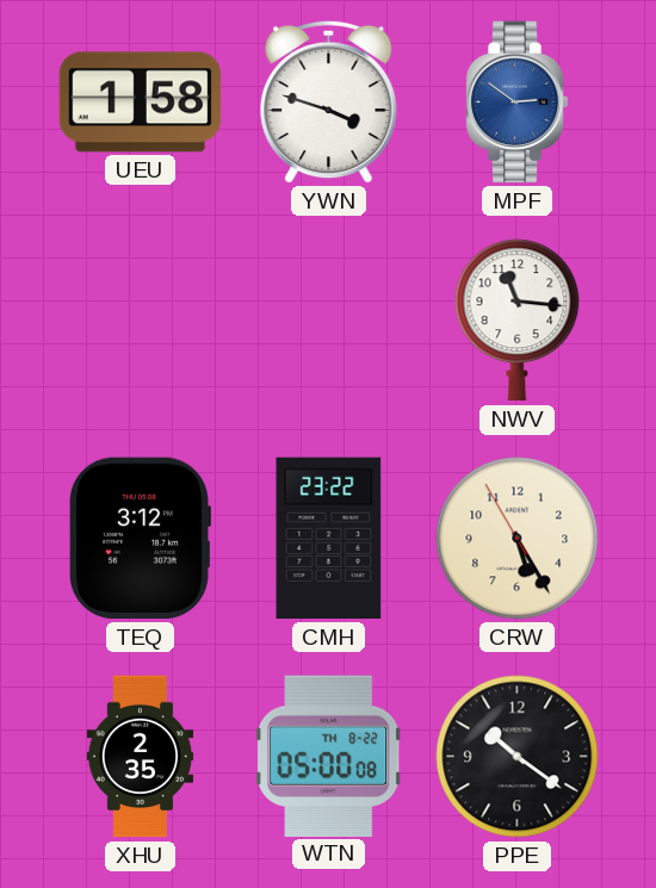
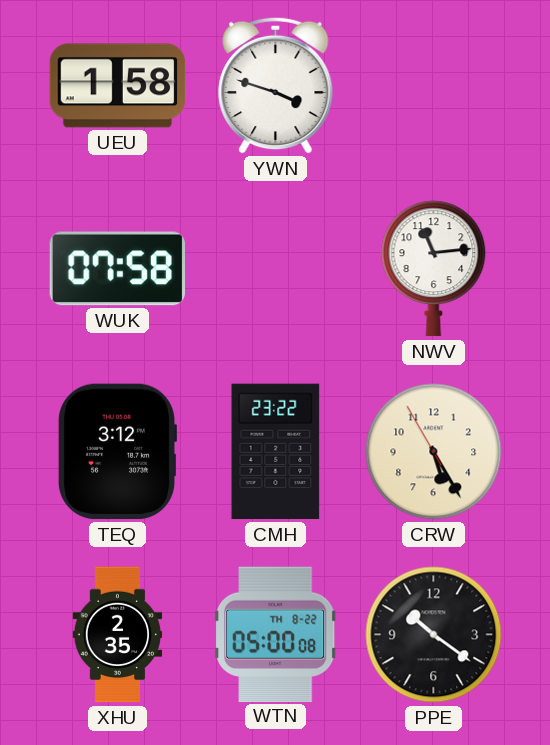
MPF: 2:51 -> none (516, 103)
WUK: none -> 07:58 (117, 269)
NWV: 11:16 -> 11:14 (434, 269)
